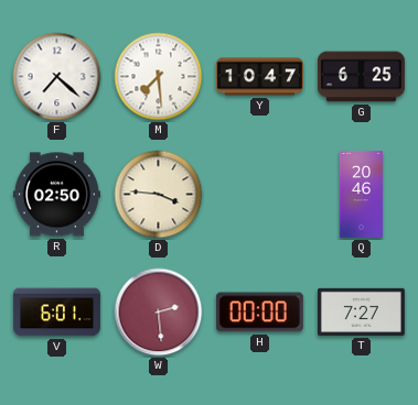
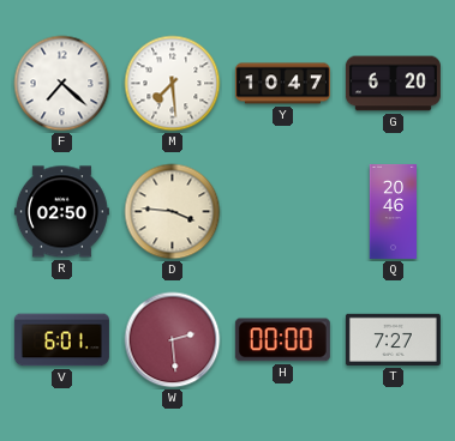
G: 6:25 -> 6:20 (393, 84)
